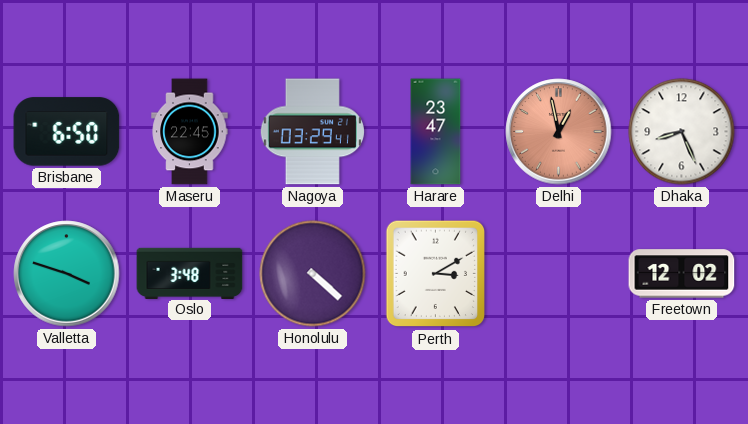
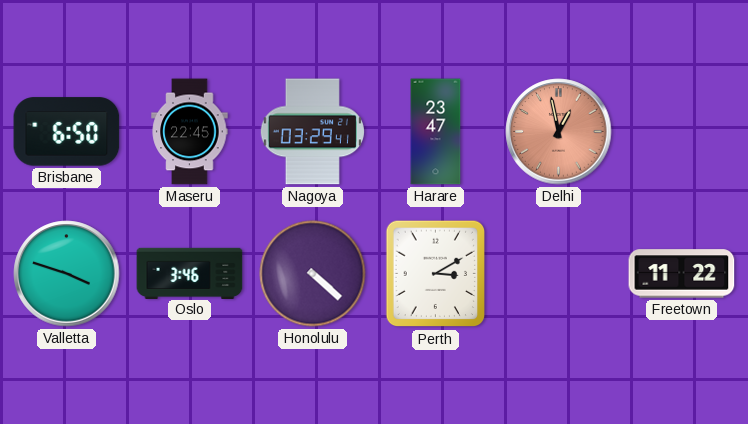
Dhaka: 8:26 -> none (682, 132)
Oslo: 3:48 -> 3:46 (190, 273)
Freetown: 12:02 -> 11:22 (682, 274)
